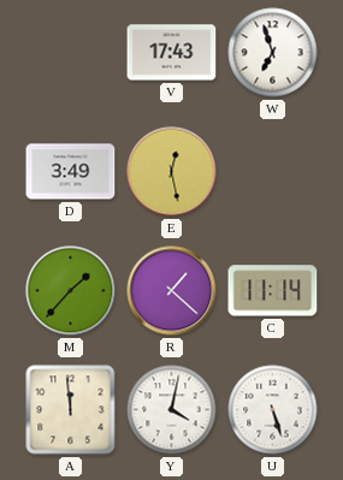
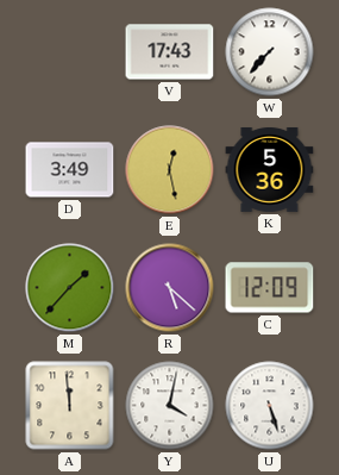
W: 6:57 -> 7:37 (270, 52)
K: none -> 5:36 (270, 169)
R: 1:22 -> 5:22 (170, 288)
C: 11:14 -> 12:09 (270, 288)
